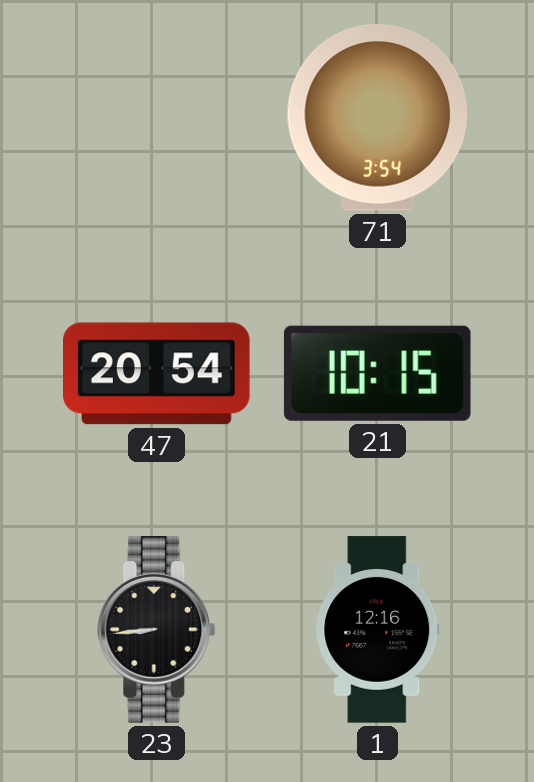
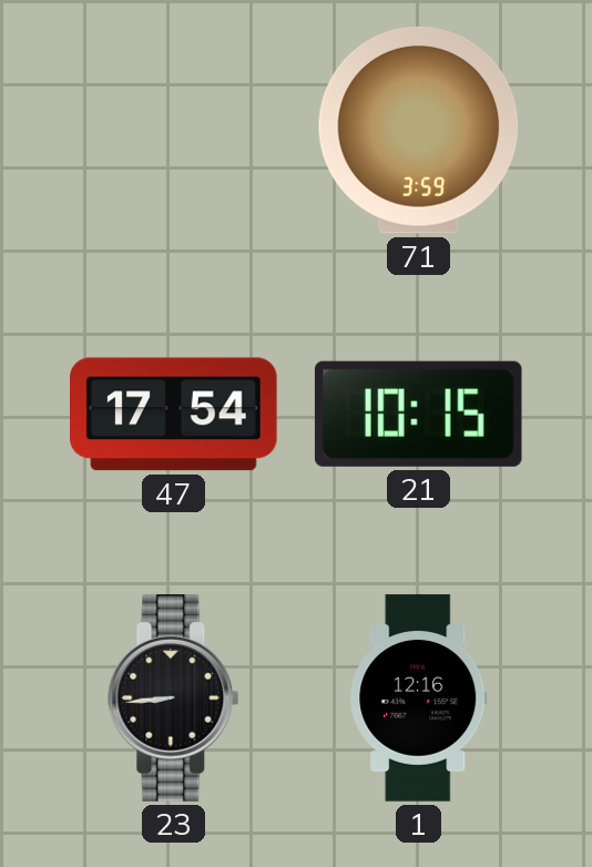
71: 3:54 -> 3:59 (419, 131)
47: 20:54 -> 17:54 (174, 415)
